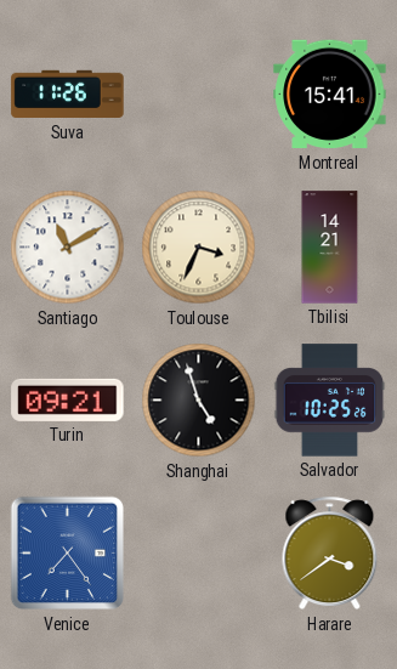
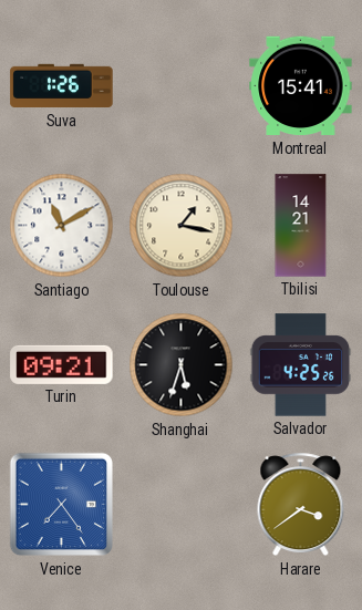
Suva: 11:26 -> 1:26 (62, 86)
Toulouse: 3:34 -> 1:17 (182, 226)
Shanghai: 4:57 -> 5:33 (182, 365)
Salvador: 10:25 -> 4:25 (301, 365)
